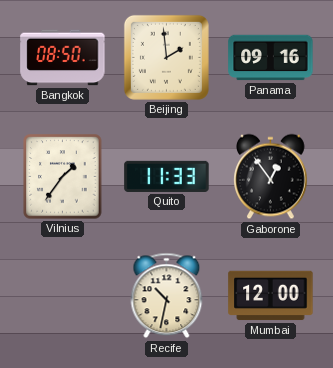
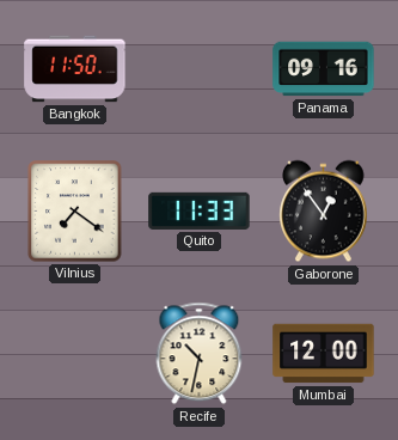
Bangkok: 08:50 -> 11:50 (75, 69)
Beijing: 1:59 -> none (166, 57)
Vilnius: 1:36 -> 7:21 (75, 212)
